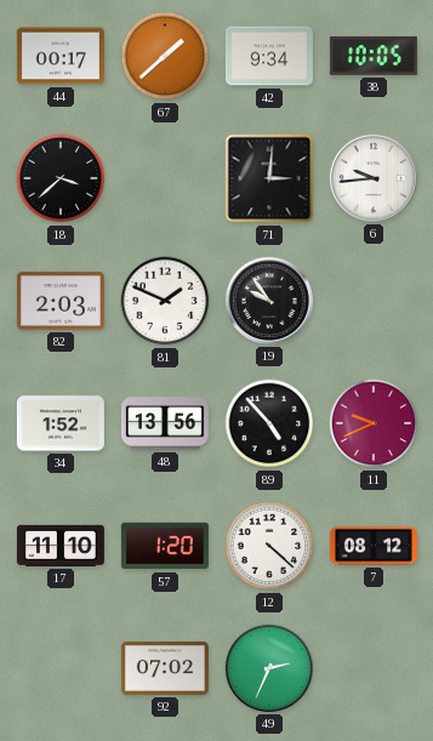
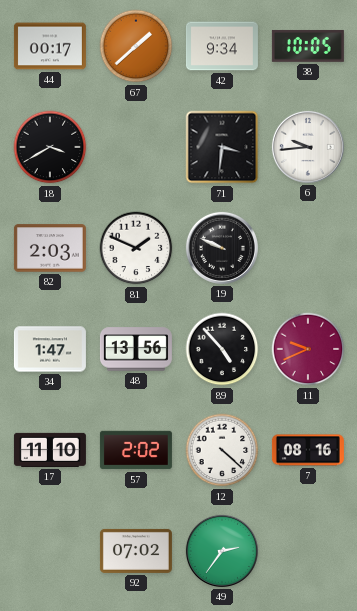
18: 3:38 -> 3:40 (50, 147)
71: 3:01 -> 3:31 (222, 147)
19: 9:54 -> 9:49 (222, 248)
34: 1:52 -> 1:47 (50, 349)
57: 1:20 -> 2:02 (136, 450)
7: 08:12 -> 08:16 (308, 450)
49: 2:34 -> 2:36 (222, 551)
